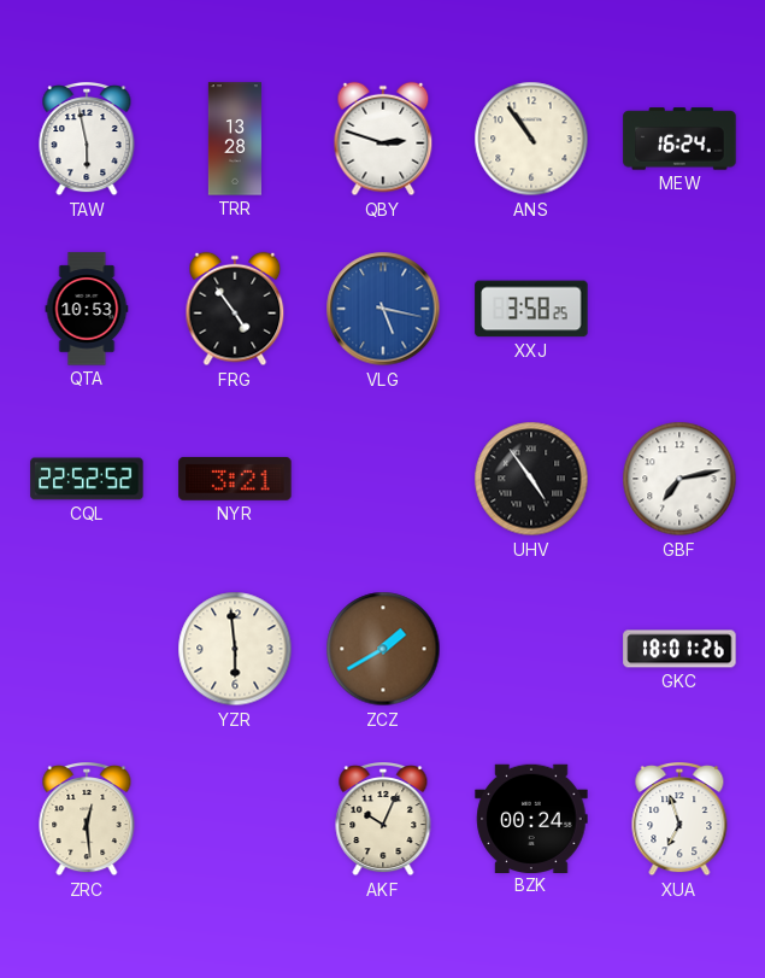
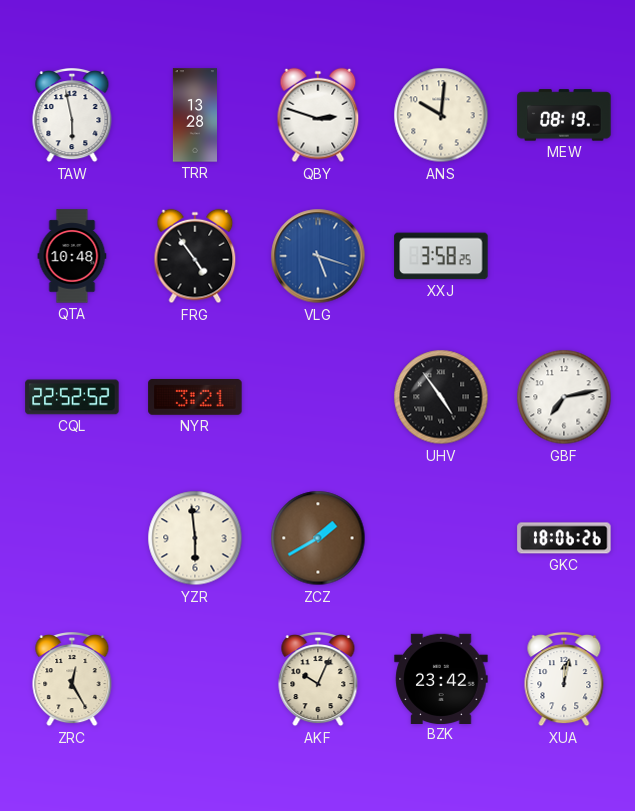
ANS: 10:54 -> 10:01 (441, 115)
MEW: 16:24 -> 08:19 (564, 115)
QTA: 10:53 -> 10:48 (72, 256)
VLG: 5:17 -> 5:18 (318, 256)
GKC: 18:01 -> 18:06 (564, 538)
ZRC: 12:29 -> 12:25 (72, 680)
BZK: 00:24 -> 23:42 (441, 678)
XUA: 6:57 -> 12:02 (564, 680)
